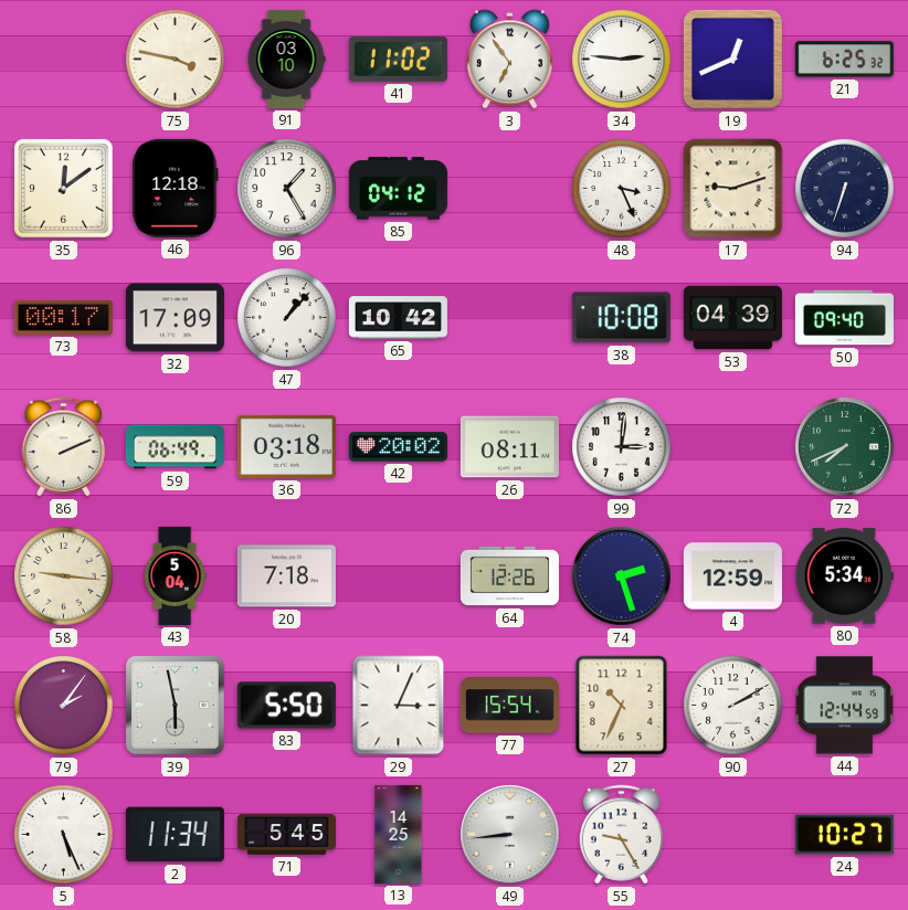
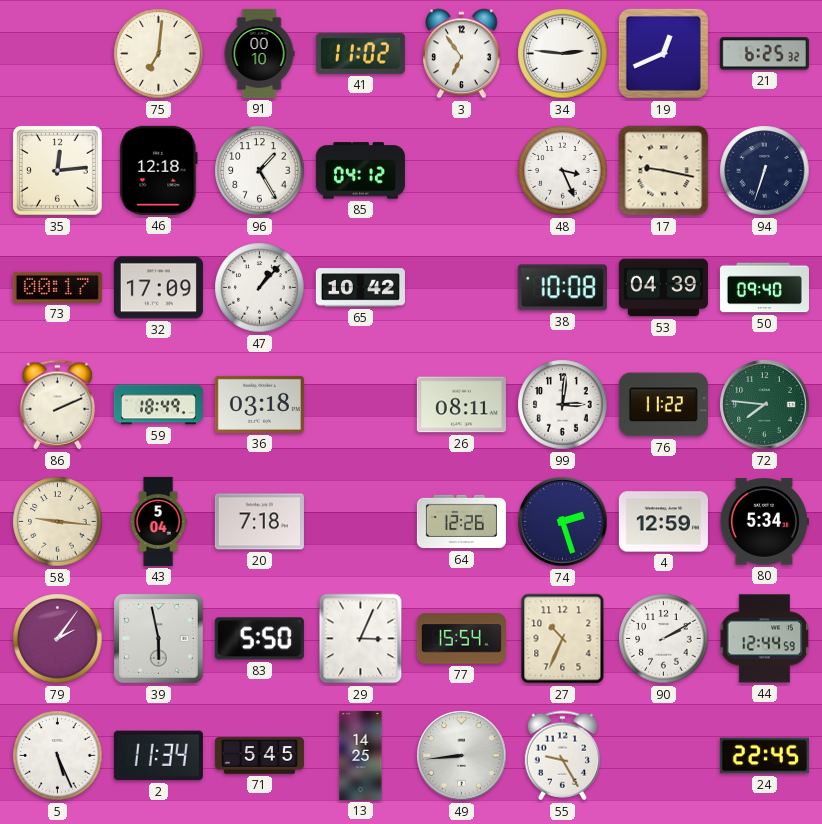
75: 3:47 -> 7:01 (159, 54)
91: 03:10 -> 00:10 (259, 53)
35: 12:09 -> 12:14 (58, 171)
17: 9:12 -> 9:17 (664, 171)
59: 06:49 -> 18:49 (158, 405)
42: 20:02 -> none (398, 447)
76: none -> 11:22 (663, 405)
72: 7:41 -> 7:46 (765, 405)
24: 10:27 -> 22:45 (764, 756)
